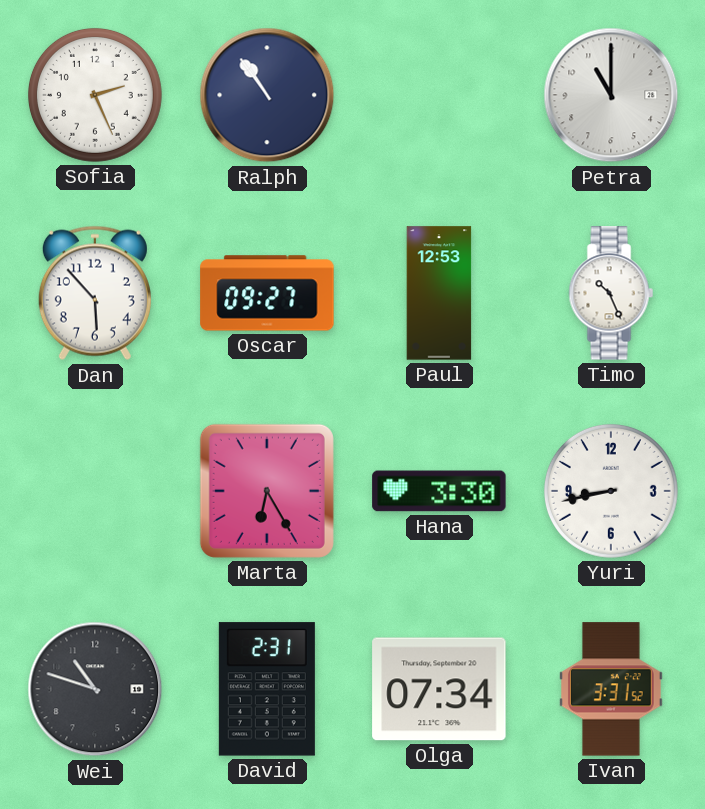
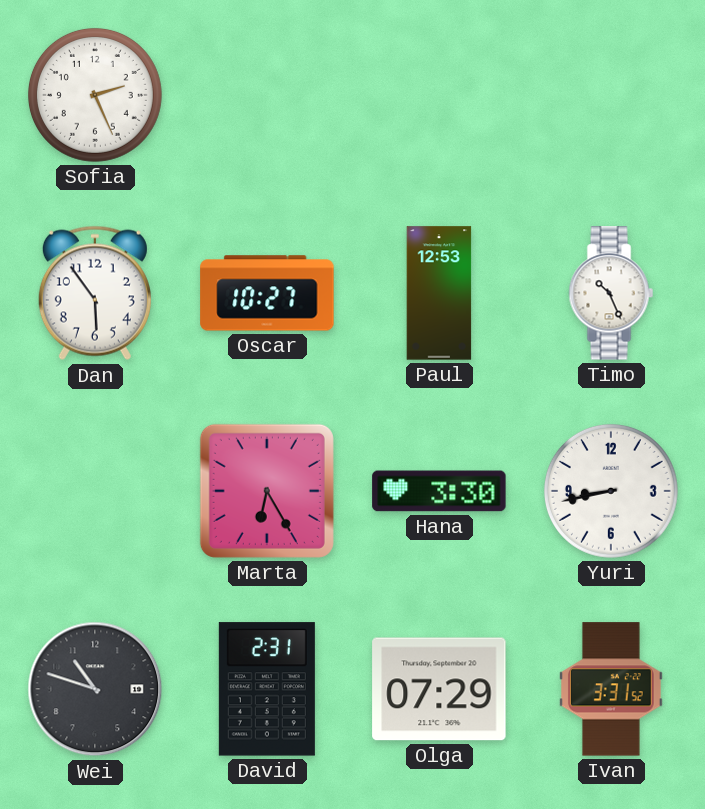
Ralph: 10:54 -> none (267, 95)
Petra: 11:00 -> none (611, 95)
Dan: 5:53 -> 5:54 (95, 293)
Oscar: 09:27 -> 10:27 (267, 293)
Olga: 07:34 -> 07:29 (439, 689)
